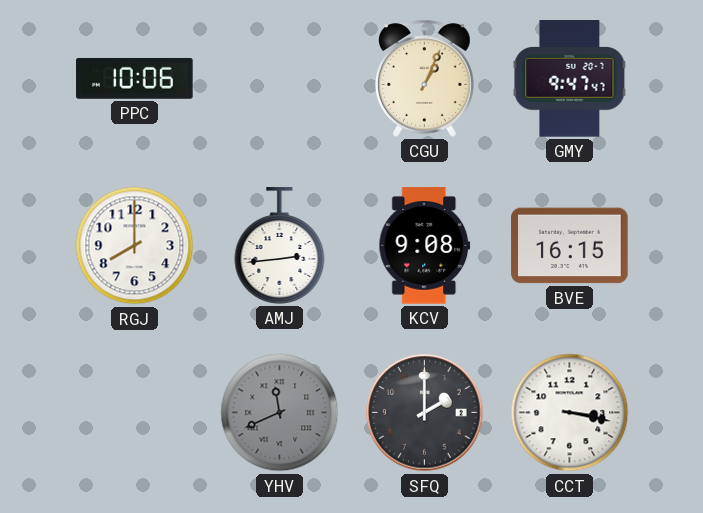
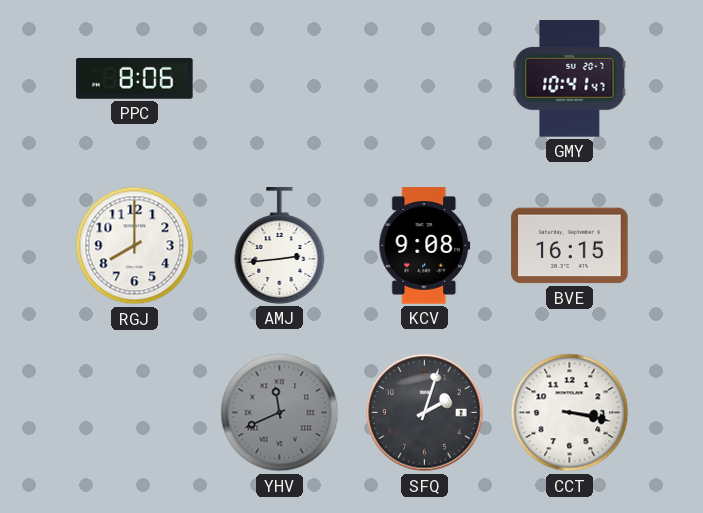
PPC: 10:06 -> 8:06 (135, 78)
CGU: 1:04 -> none (425, 78)
GMY: 9:47 -> 10:41 (570, 79)
SFQ: 2:00 -> 2:03 (425, 413)
